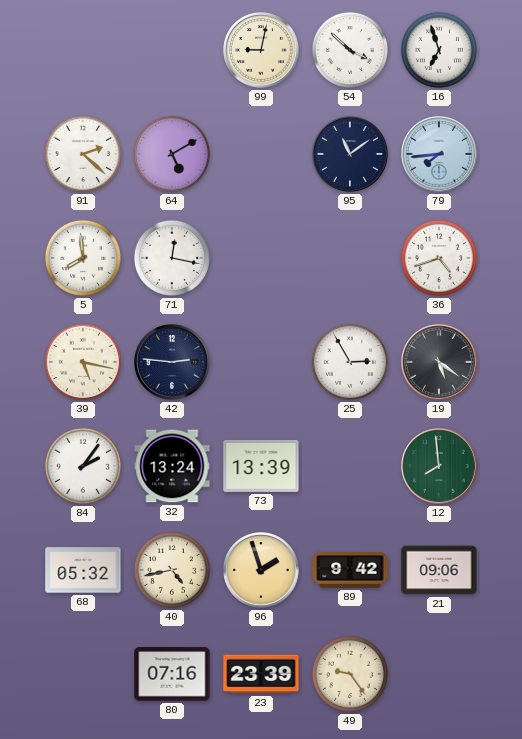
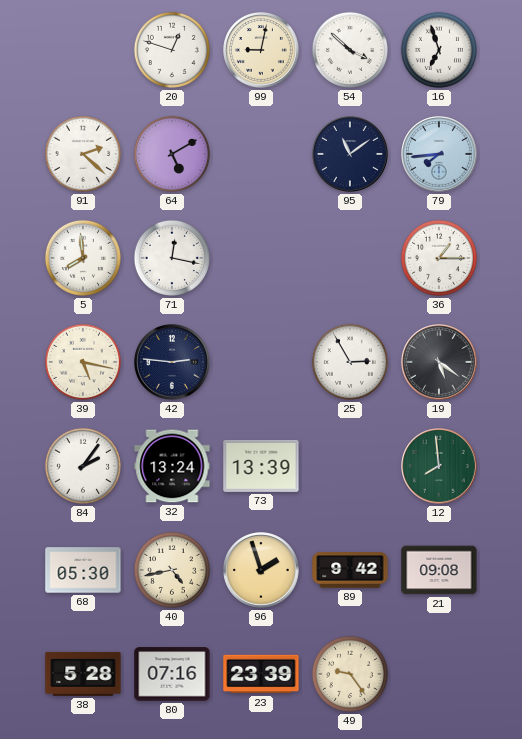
20: none -> 12:48 (172, 50)
36: 4:42 -> 1:15 (439, 258)
68: 05:32 -> 05:30 (83, 570)
21: 09:06 -> 09:08 (439, 570)
38: none -> 5:28 (83, 674)
